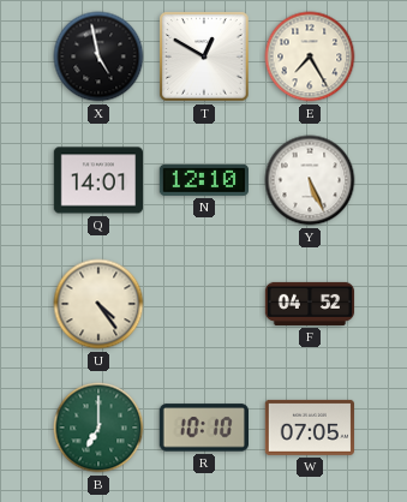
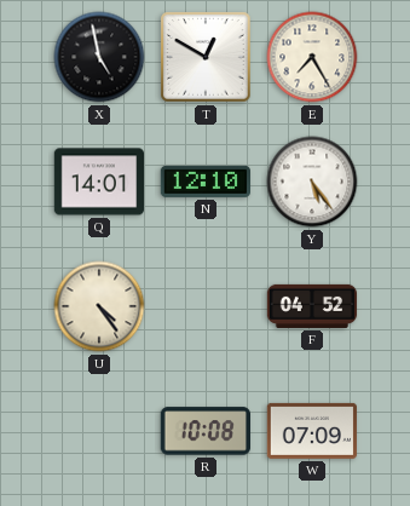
Y: 5:26 -> 5:24 (312, 182)
B: 7:00 -> none (98, 428)
R: 10:10 -> 10:08 (204, 431)
W: 07:05 -> 07:09 (311, 431)
